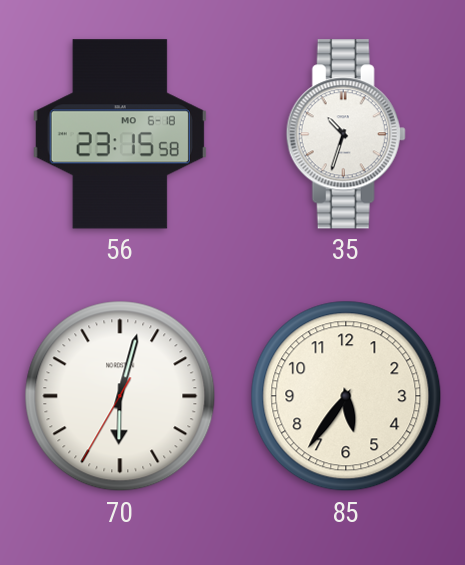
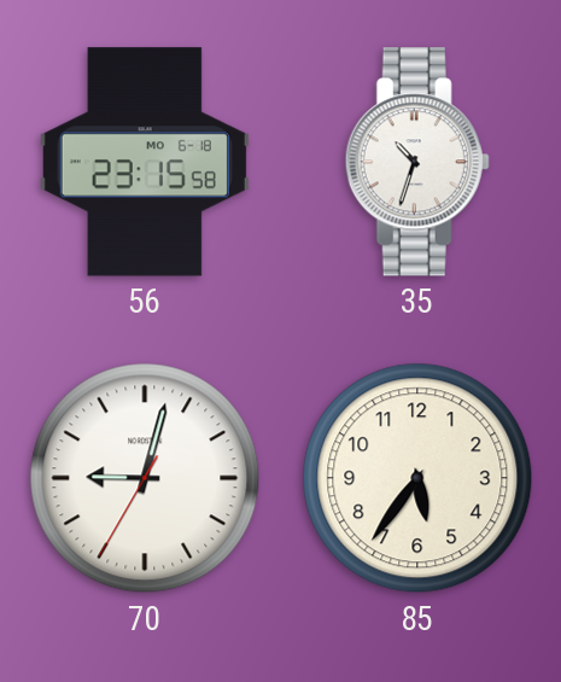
70: 6:02 -> 9:02 (145, 478)
